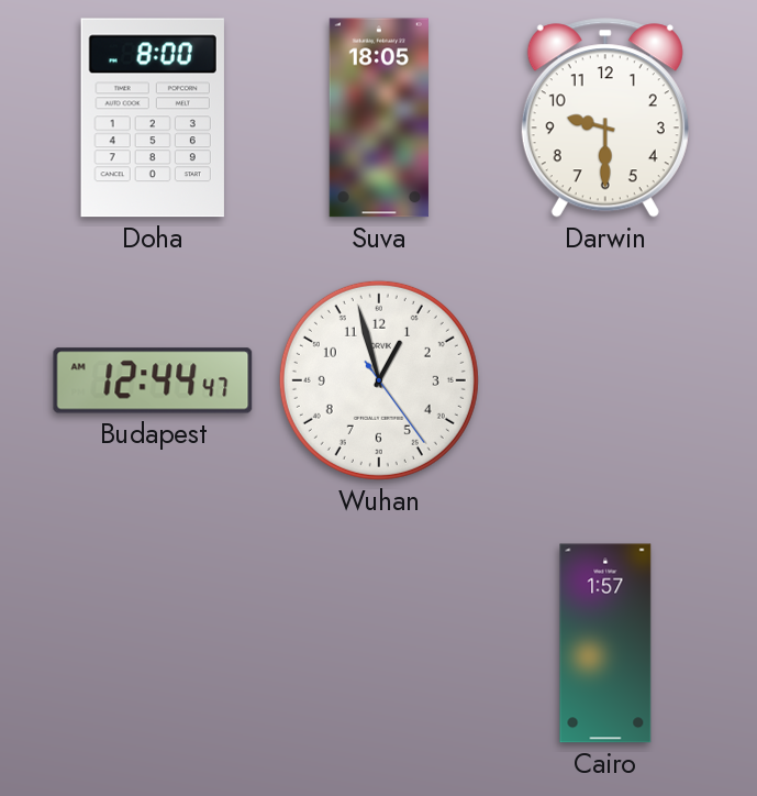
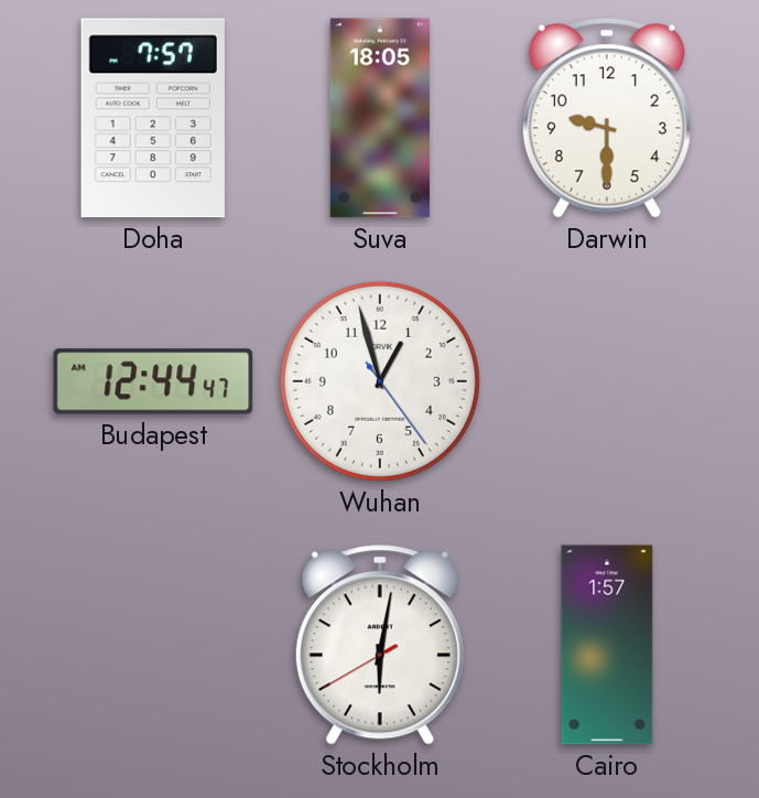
Doha: 8:00 -> 7:57 (153, 118)
Stockholm: none -> 6:01 (380, 645)
